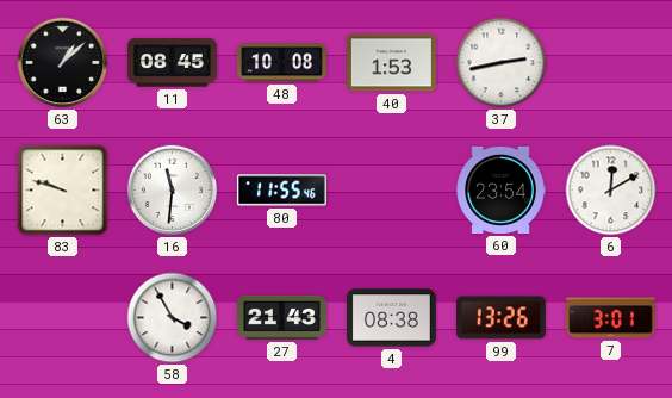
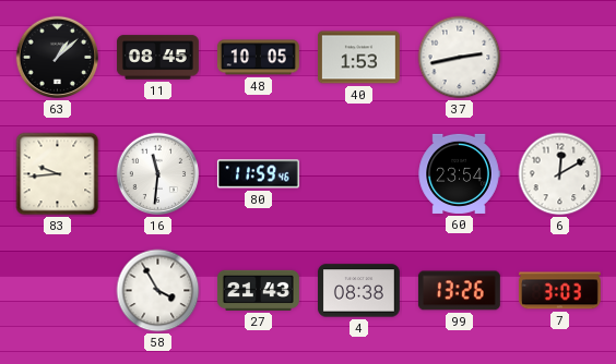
48: 10:08 -> 10:05 (258, 58)
83: 9:48 -> 9:44 (58, 174)
80: 11:55 -> 11:59 (258, 174)
7: 3:01 -> 3:03 (559, 291)
